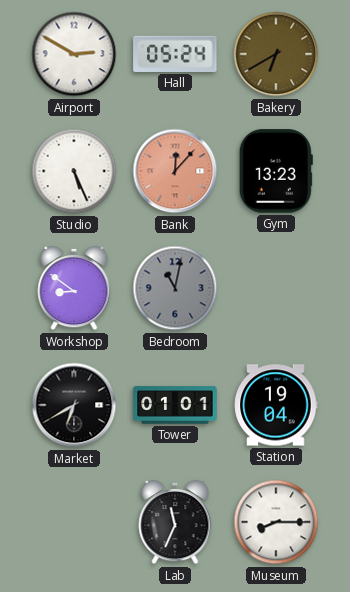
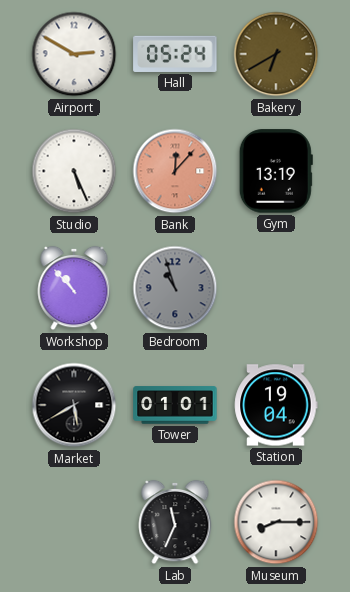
Gym: 13:23 -> 13:19 (276, 171)
Workshop: 8:51 -> 10:53 (74, 288)
Bedroom: 11:02 -> 10:57 (175, 288)
Market: 6:40 -> 5:40 (74, 405)
